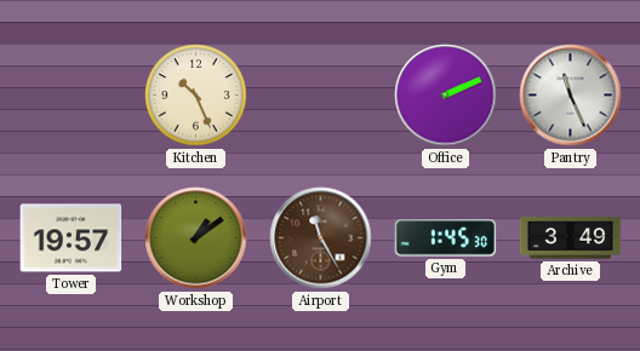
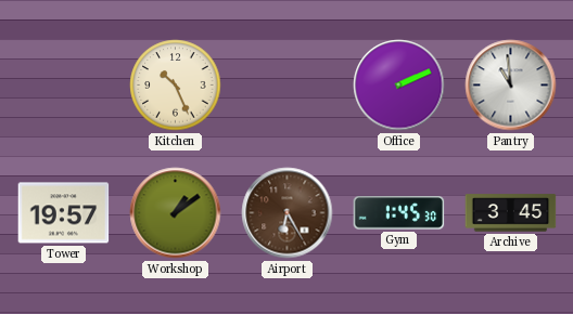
Pantry: 11:26 -> 10:59 (511, 86)
Airport: 11:25 -> 6:25 (288, 213)
Archive: 3:49 -> 3:45 (511, 213)
